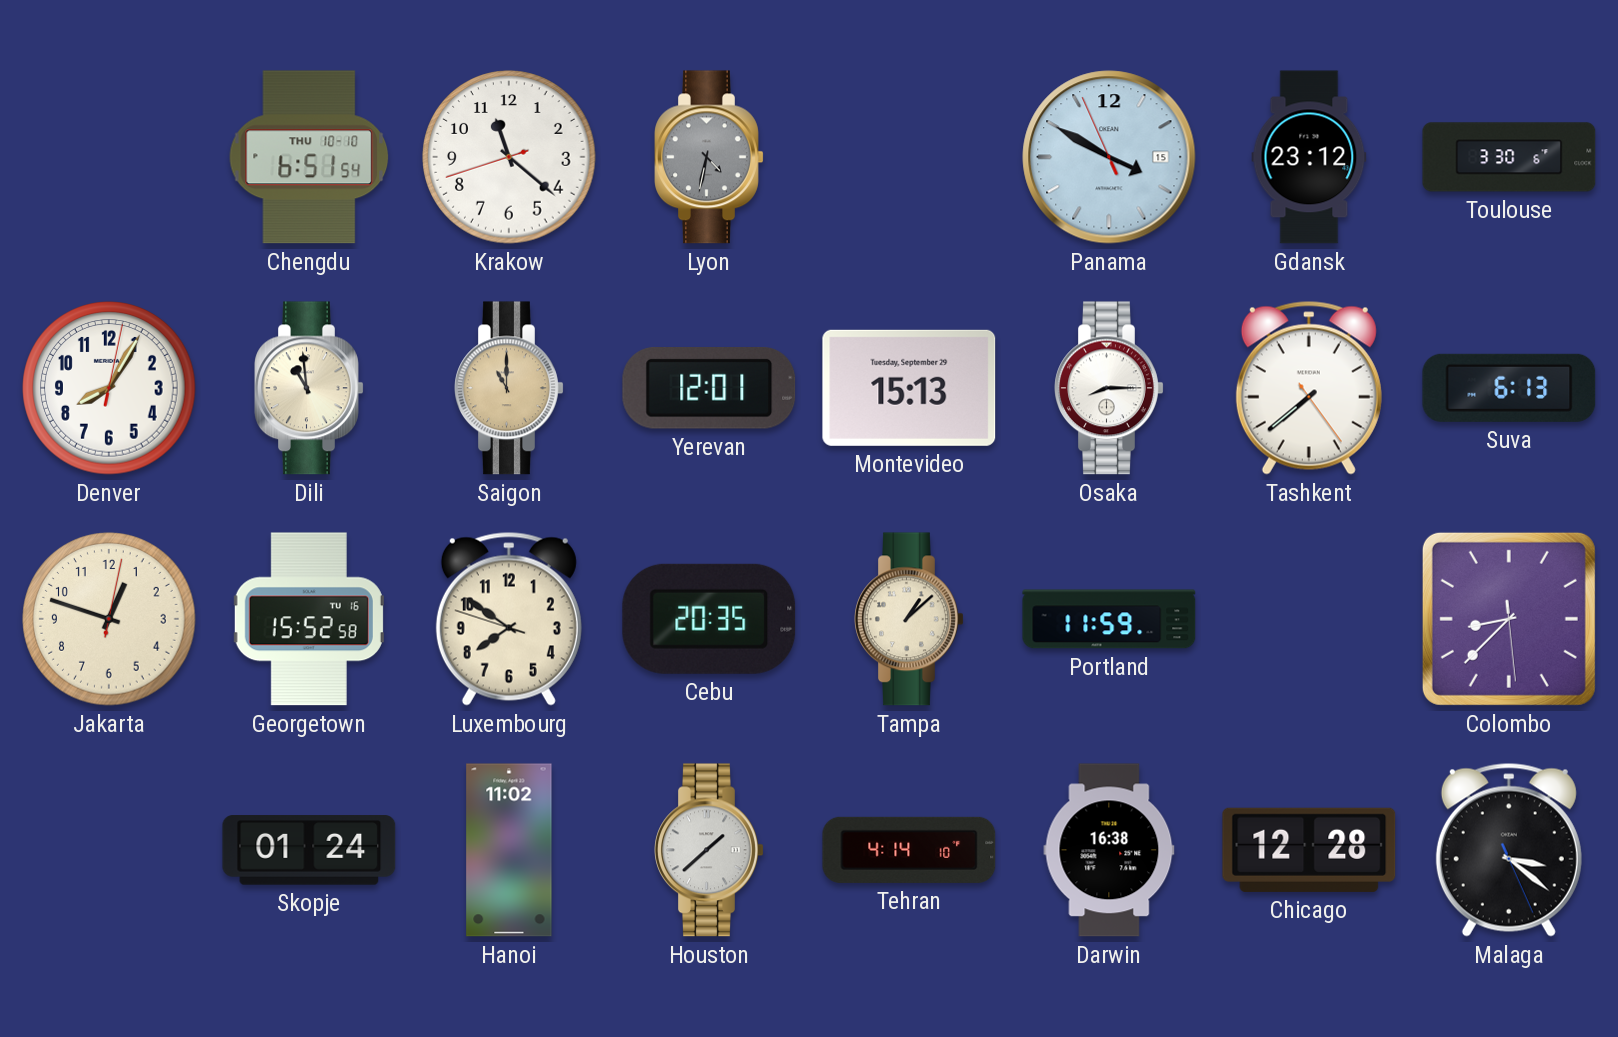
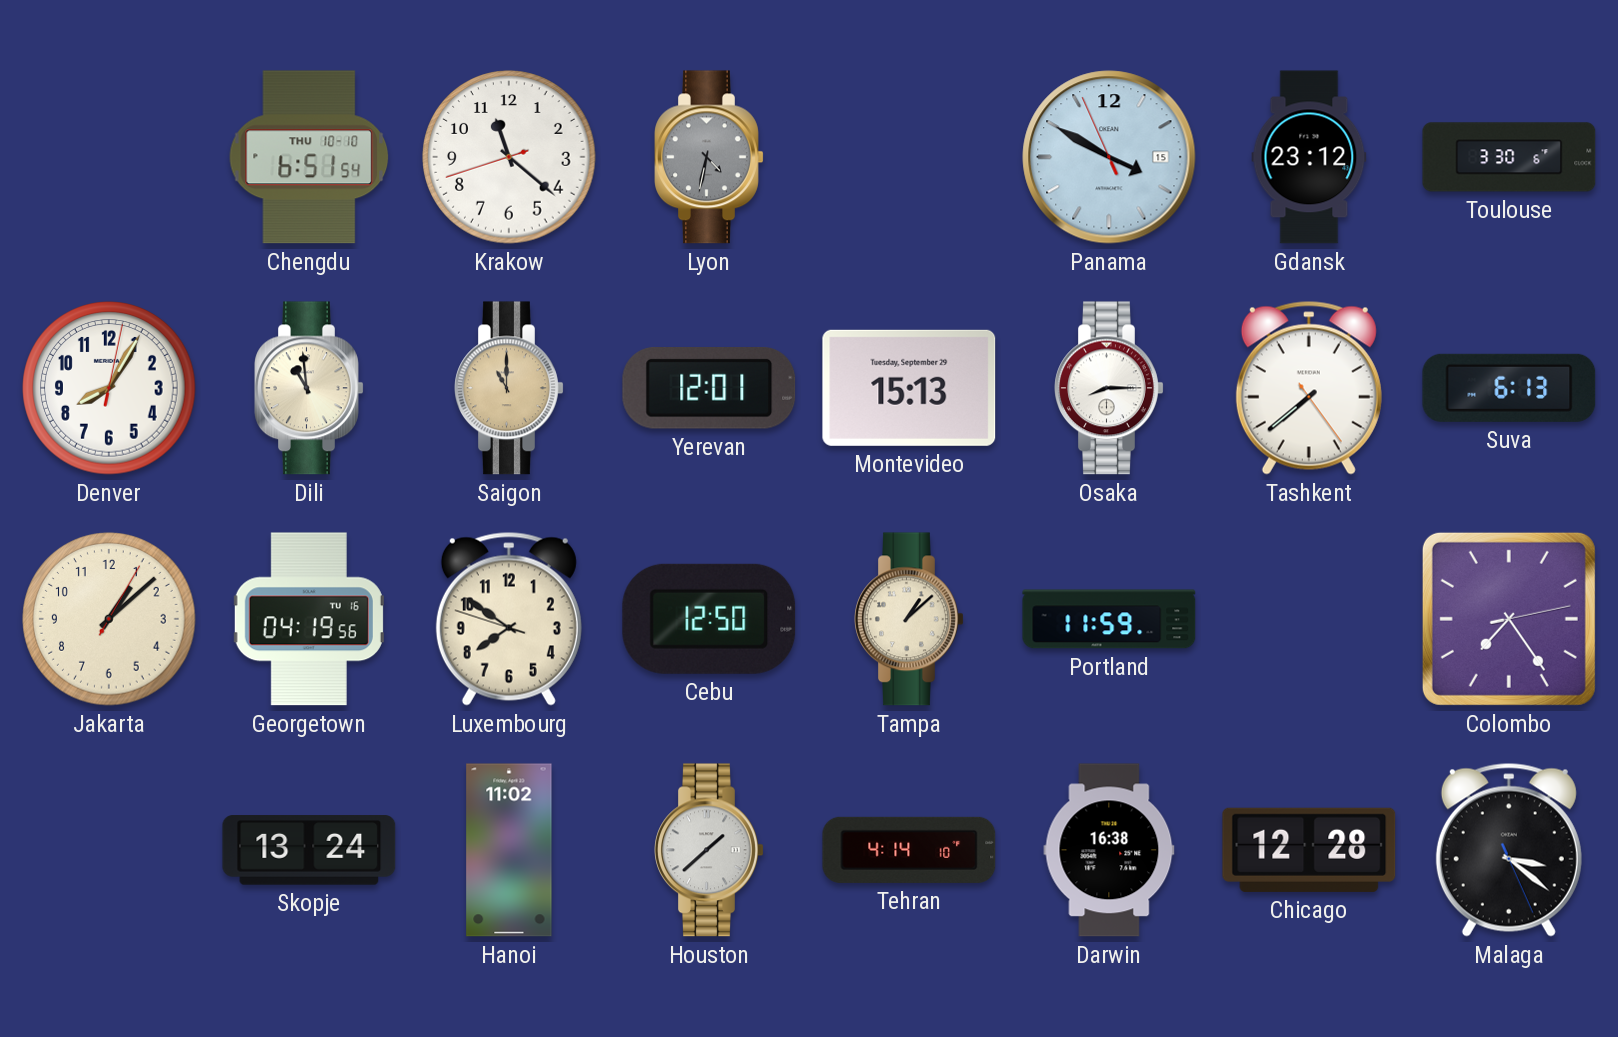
Jakarta: 12:48 -> 1:08 (109, 619)
Georgetown: 15:52 -> 04:19 (309, 619)
Cebu: 20:35 -> 12:50 (709, 619)
Colombo: 8:37 -> 7:24 (1509, 619)
Skopje: 01:24 -> 13:24 (309, 850)
